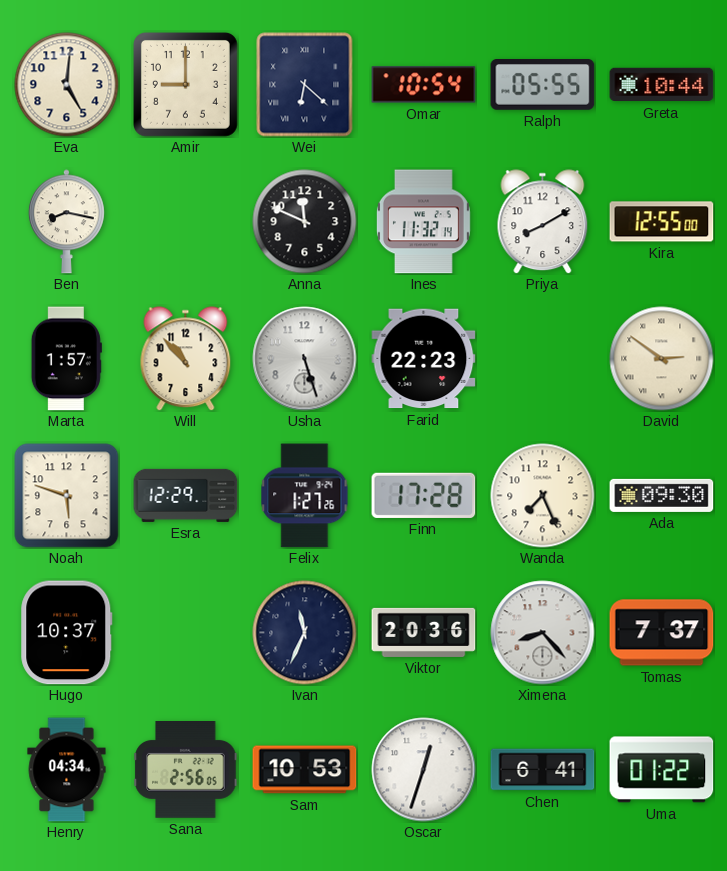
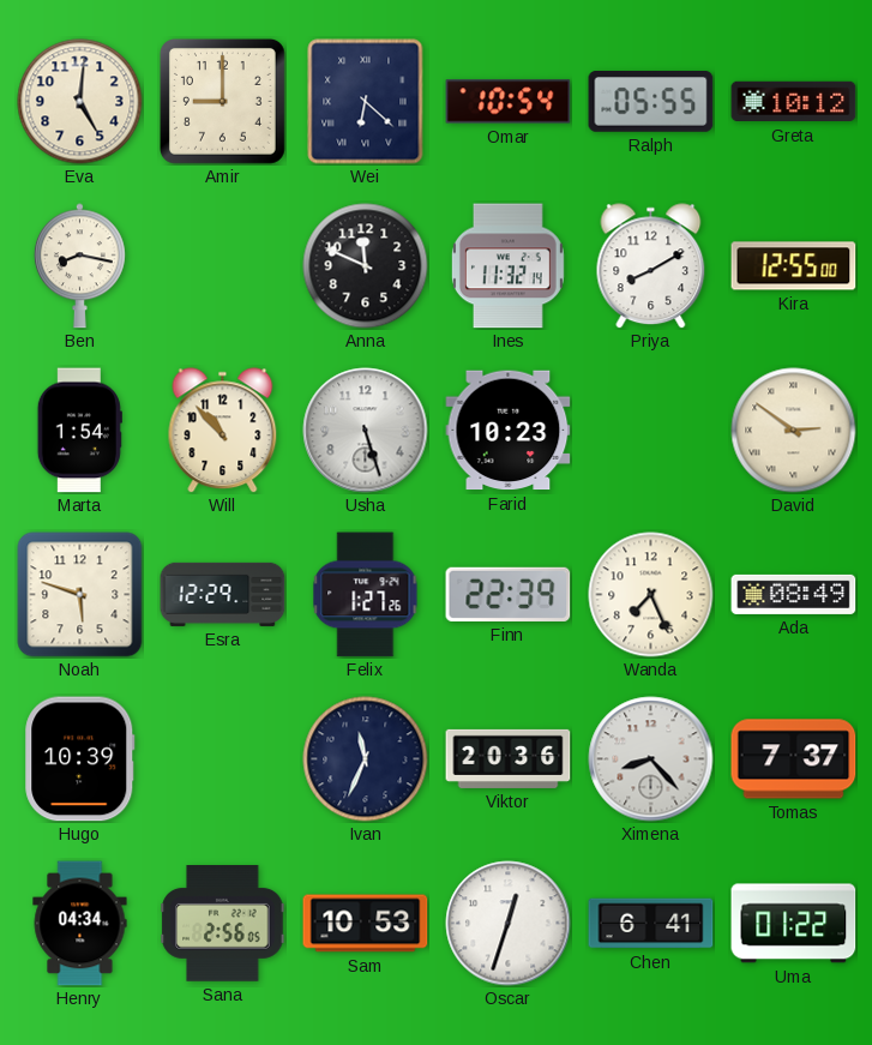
Greta: 10:44 -> 10:12 (794, 102)
Marta: 1:57 -> 1:54 (79, 431)
Farid: 22:23 -> 10:23 (509, 431)
Finn: 17:28 -> 22:39 (509, 594)
Ada: 09:30 -> 08:49 (794, 594)
Hugo: 10:37 -> 10:39 (80, 759)
